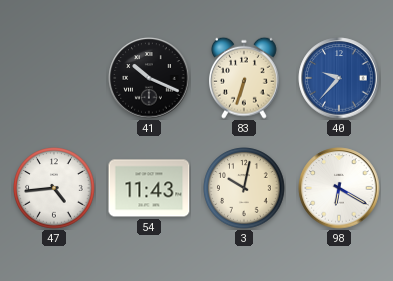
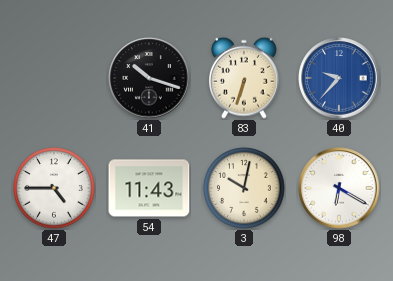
41: 10:19 -> 10:18 (149, 78)
47: 4:44 -> 4:45 (54, 188)
